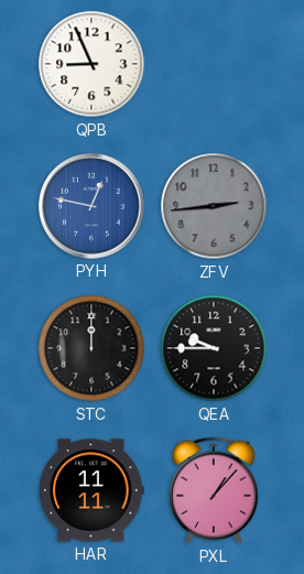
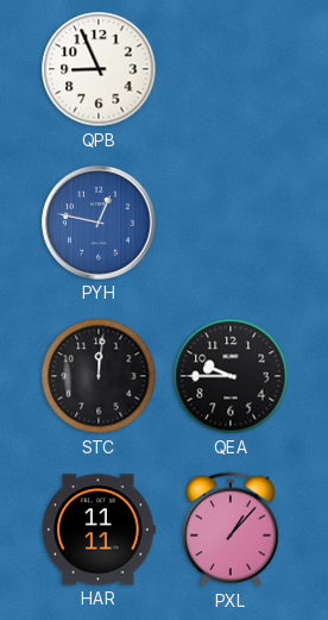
ZFV: 2:44 -> none (214, 206)
STC: 12:00 -> 12:01 (99, 376)
